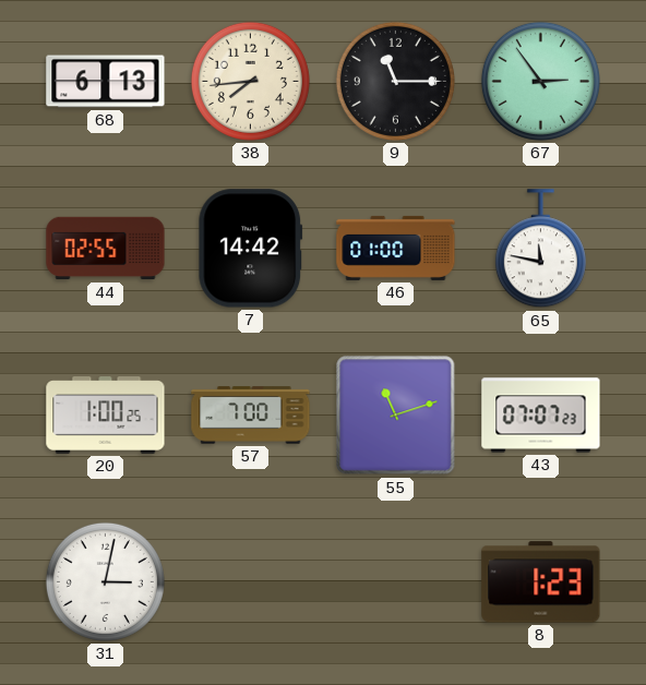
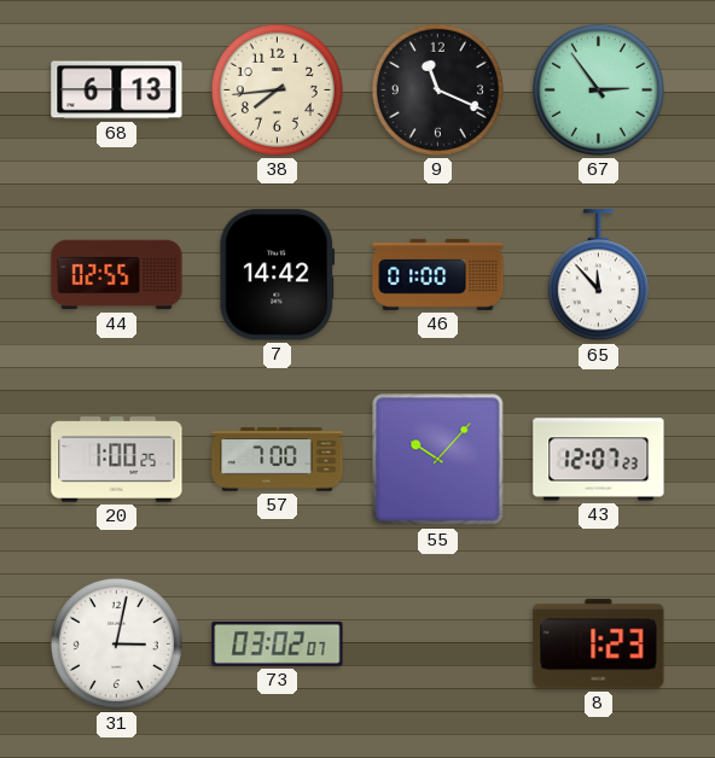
9: 11:15 -> 11:19 (437, 89)
65: 11:47 -> 11:53 (598, 275)
55: 11:12 -> 10:07 (438, 460)
43: 07:07 -> 12:07 (599, 460)
73: none -> 03:02 (278, 643)
